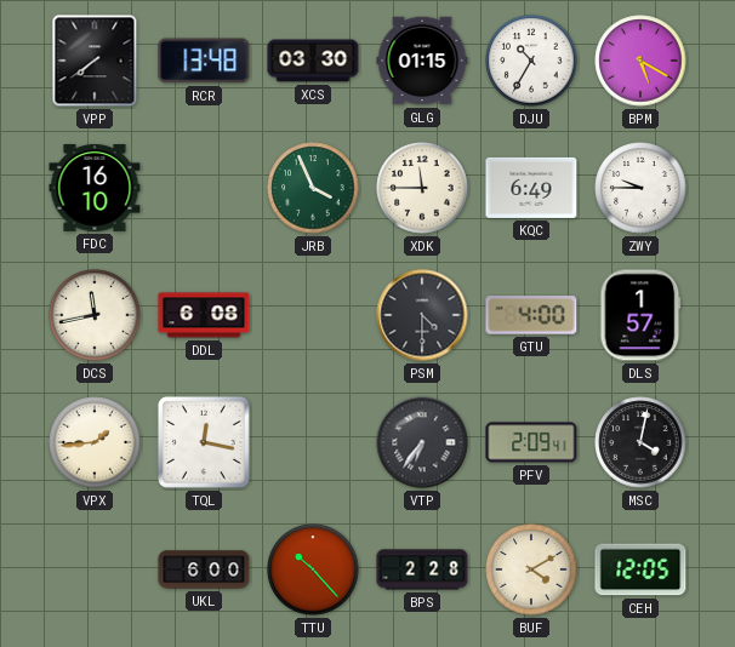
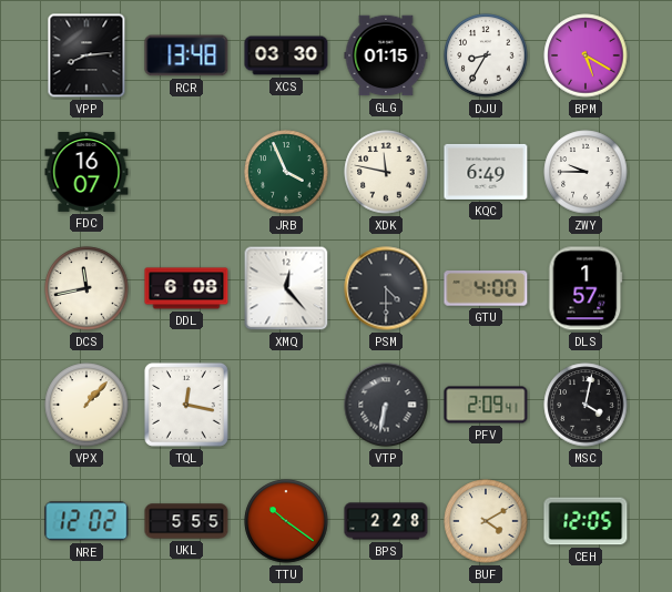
VPP: 7:39 -> 8:14 (86, 55)
DJU: 10:35 -> 8:35 (486, 55)
FDC: 16:10 -> 16:07 (86, 172)
XDK: 11:45 -> 11:47 (386, 172)
XMQ: none -> 12:23 (286, 288)
VPX: 1:44 -> 1:07 (86, 405)
VTP: 6:36 -> 6:32 (386, 405)
NRE: none -> 12:02 (86, 521)
UKL: 6:00 -> 5:55 (186, 521)
TTU: 10:23 -> 10:21 (286, 521)
